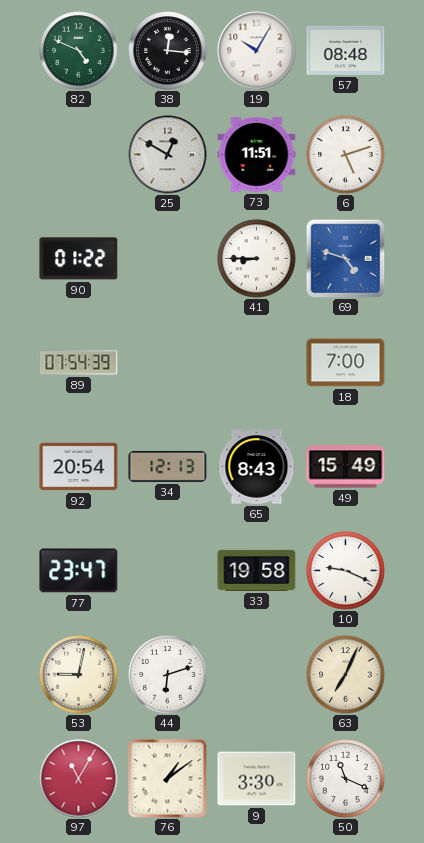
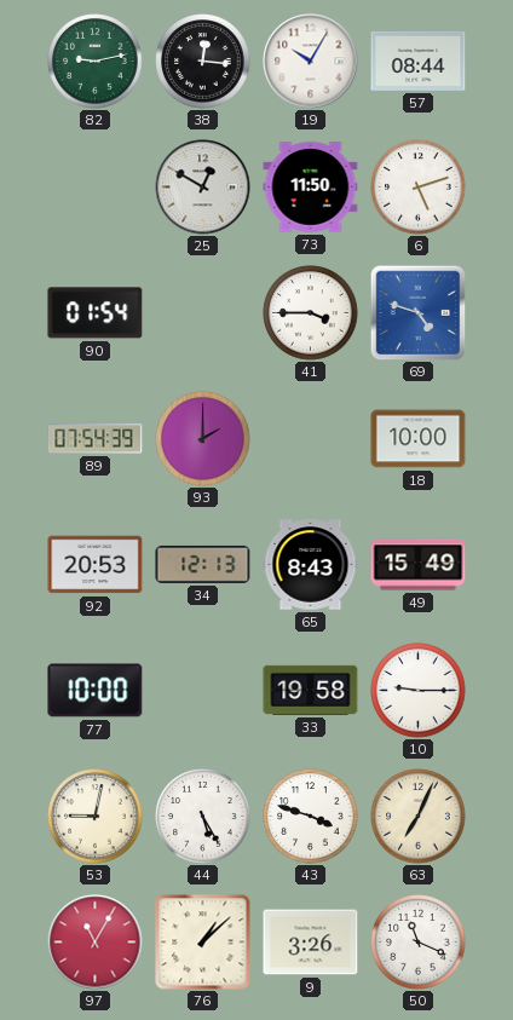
82: 4:49 -> 9:13 (96, 62)
57: 08:48 -> 08:44 (419, 60)
73: 11:51 -> 11:50 (311, 188)
90: 01:22 -> 01:54 (96, 313)
41: 8:45 -> 3:45 (311, 313)
93: none -> 2:00 (203, 439)
18: 7:00 -> 10:00 (419, 439)
92: 20:54 -> 20:53 (96, 565)
77: 23:47 -> 10:00 (96, 691)
10: 9:19 -> 9:15 (419, 691)
44: 6:12 -> 5:25 (203, 817)
43: none -> 3:48 (311, 817)
76: 1:09 -> 1:08 (203, 943)
9: 3:30 -> 3:26 (311, 943)
